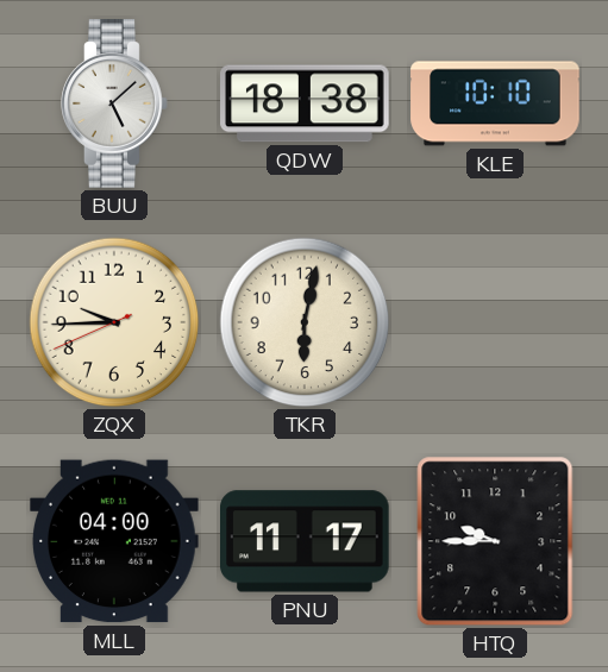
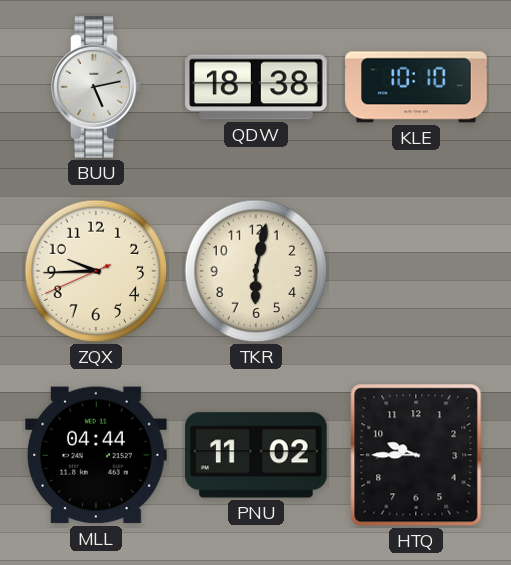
BUU: 5:08 -> 5:13 (96, 87)
MLL: 04:00 -> 04:44 (97, 455)
PNU: 11:17 -> 11:02 (257, 455)
